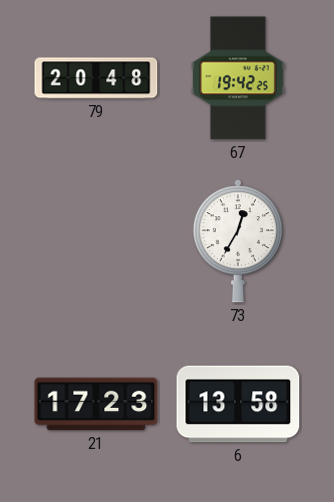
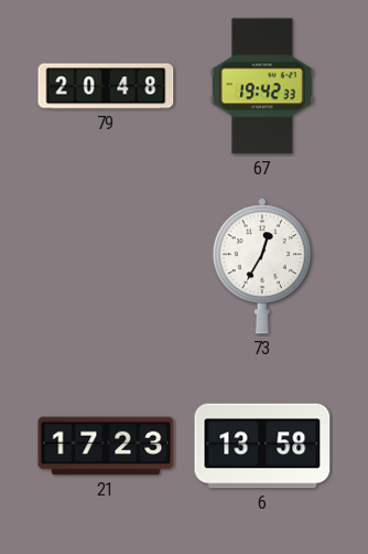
67: 19:42:25 -> 19:42:33 (262, 86)
